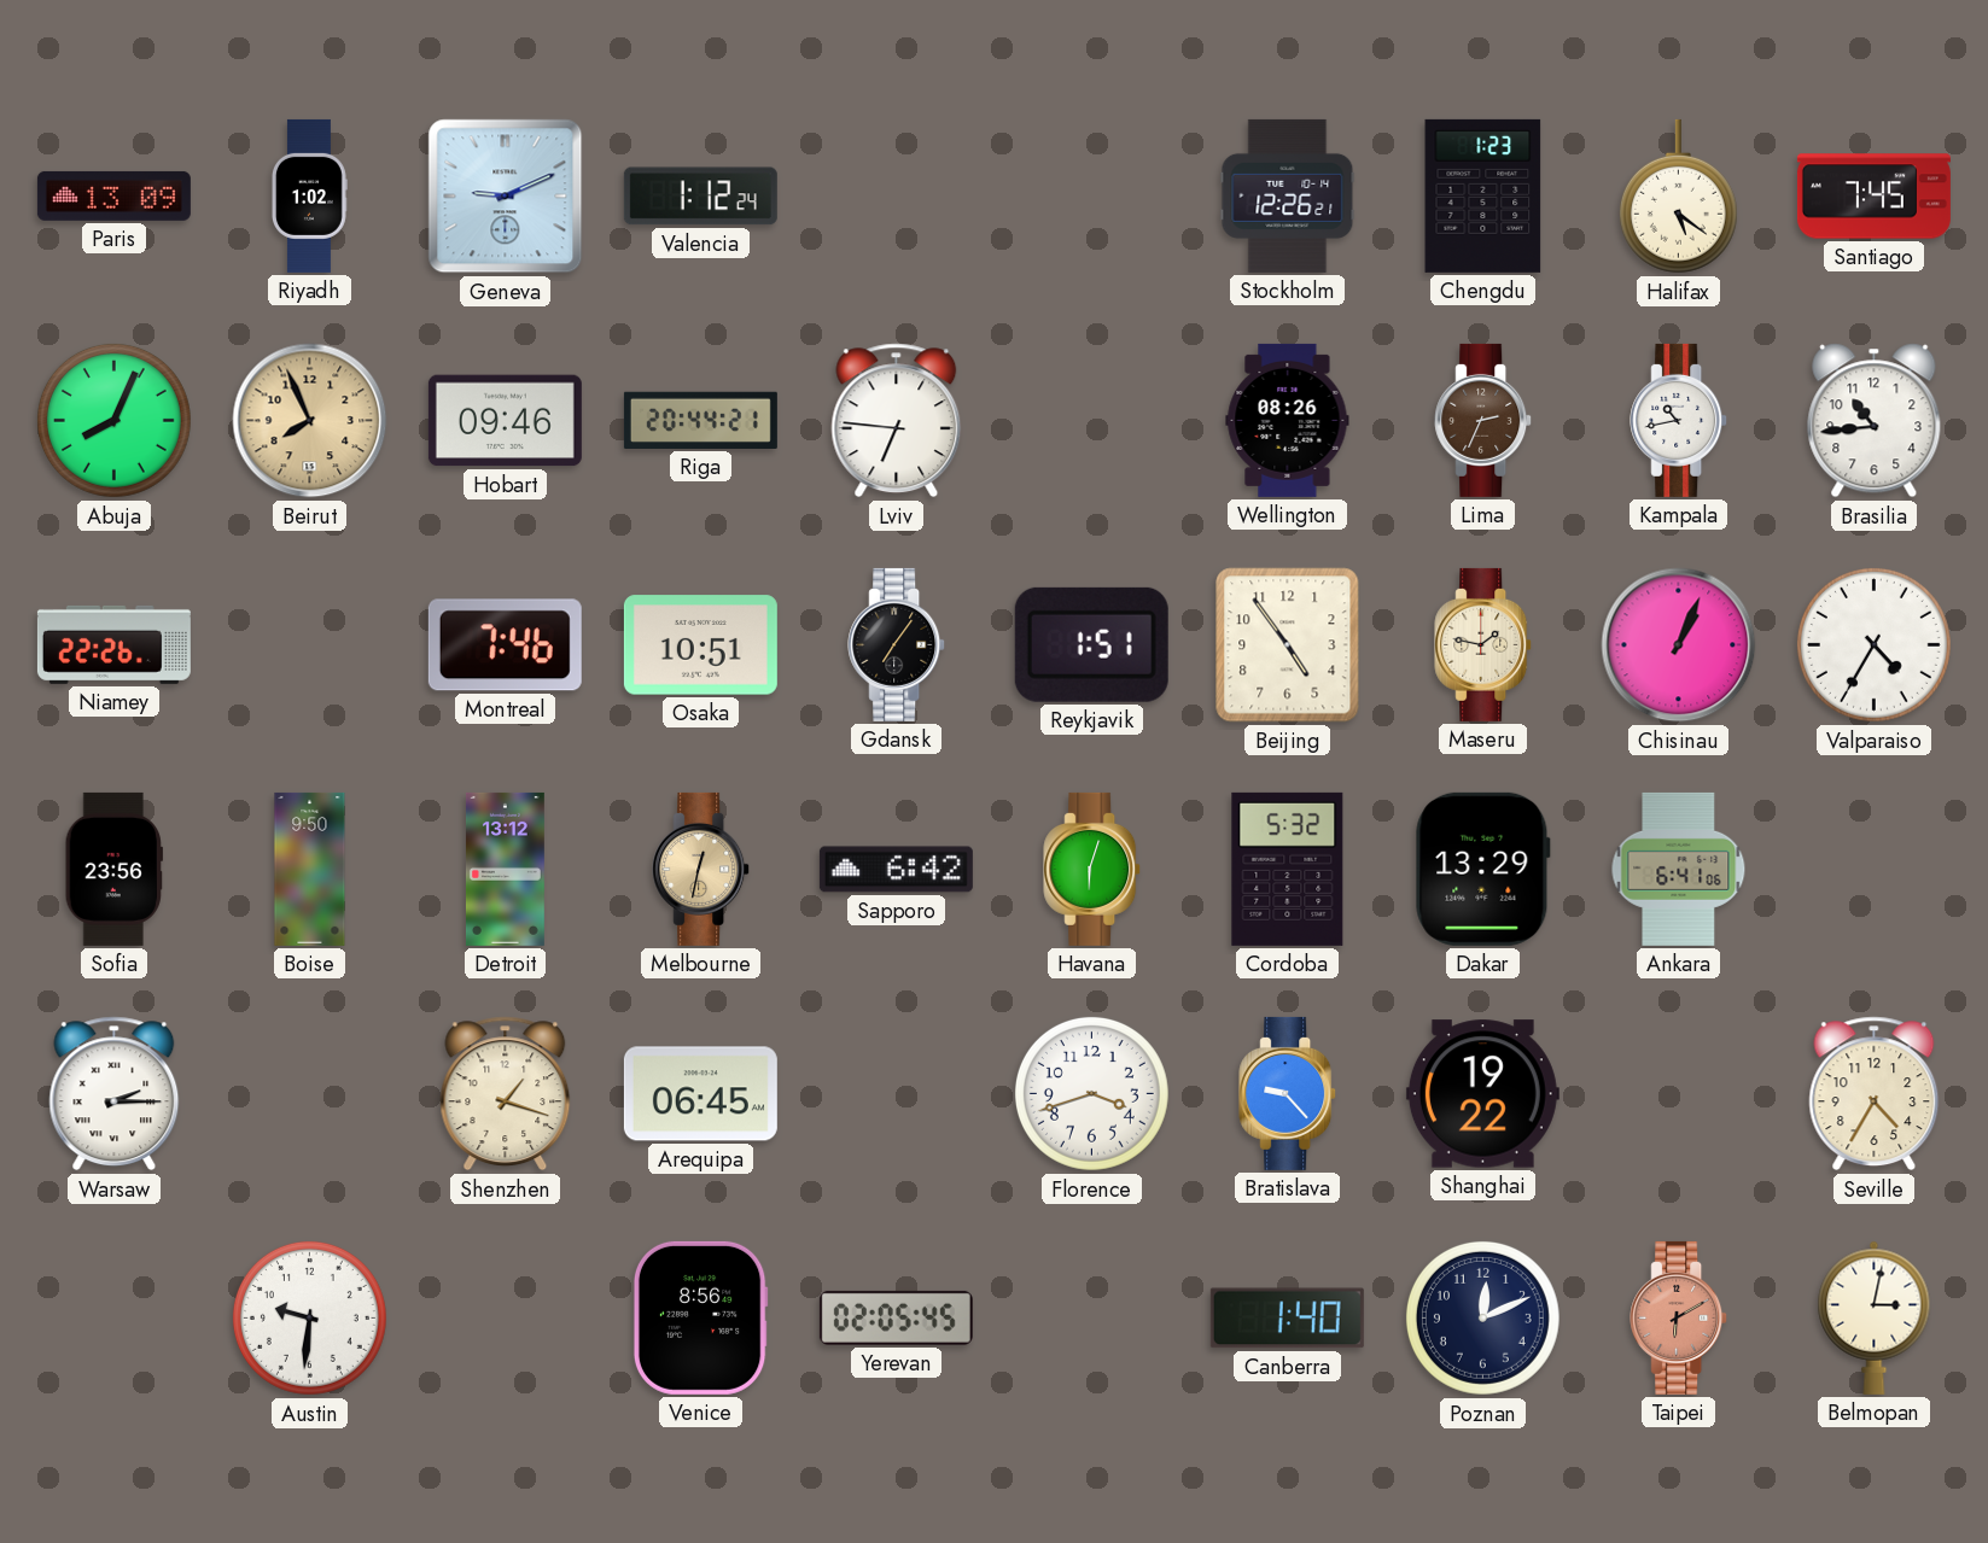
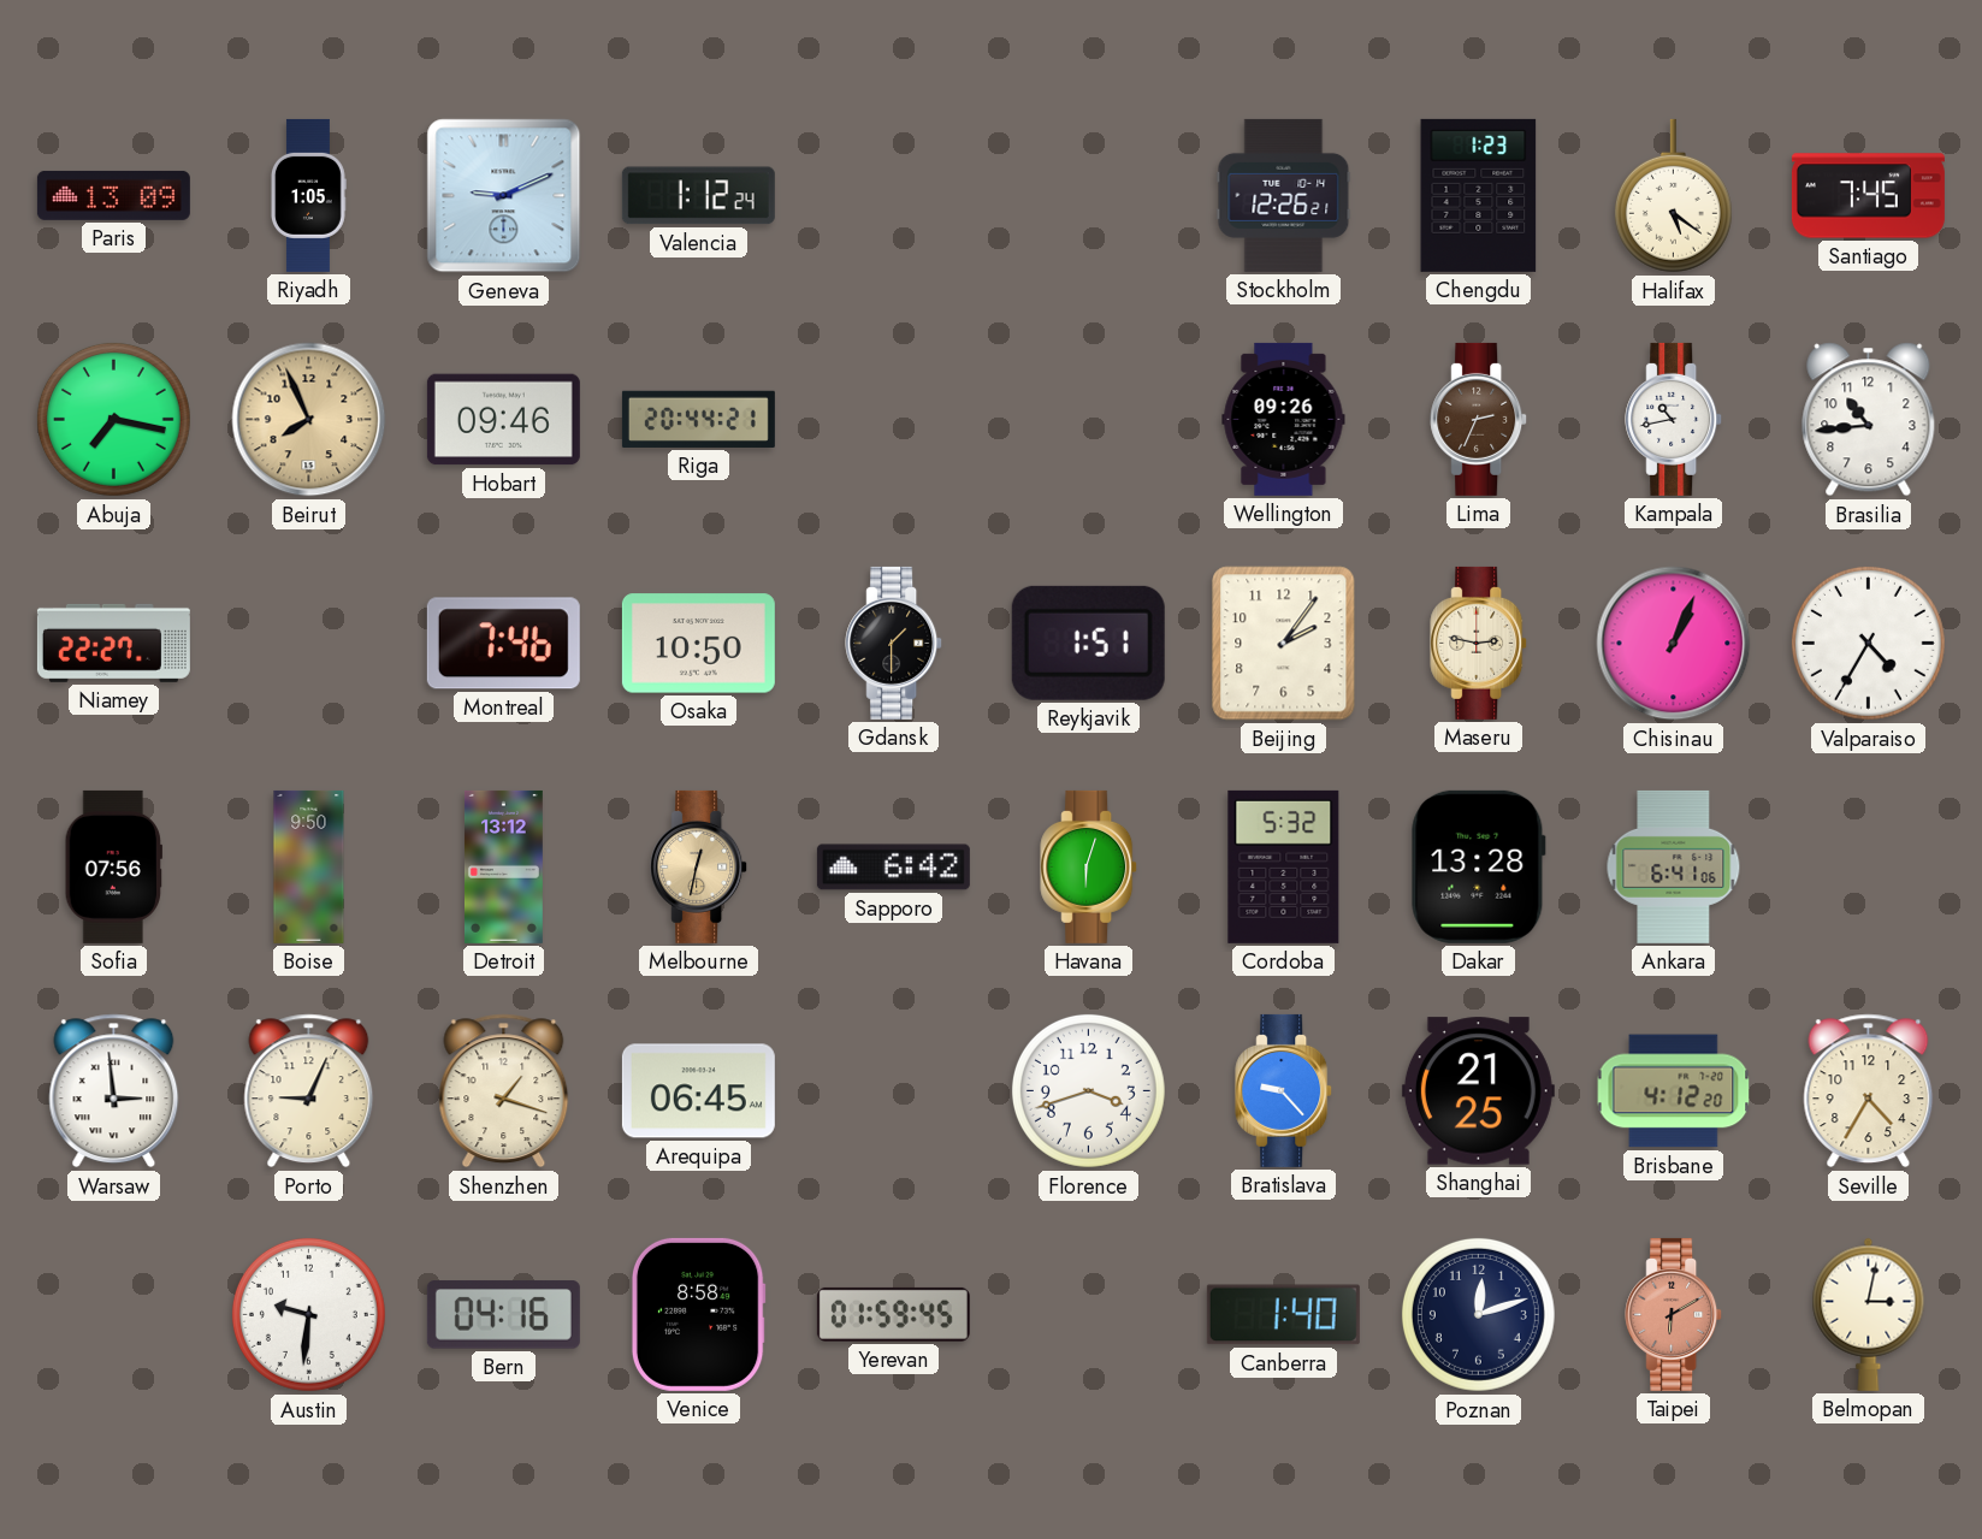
Riyadh: 1:02 -> 1:05 (308, 195)
Abuja: 8:04 -> 7:17 (113, 419)
Lviv: 6:46 -> none (897, 421)
Wellington: 08:26 -> 09:26 (1284, 419)
Niamey: 22:26 -> 22:27 (113, 643)
Osaka: 10:51 -> 10:50 (698, 644)
Gdansk: 7:06 -> 1:30 (894, 643)
Beijing: 4:54 -> 2:06 (1284, 644)
Maseru: 1:47 -> 2:47 (1479, 643)
Sofia: 23:56 -> 07:56 (113, 866)
Dakar: 13:29 -> 13:28 (1478, 866)
Warsaw: 2:15 -> 2:59 (114, 1091)
Porto: none -> 9:04 (309, 1091)
Shanghai: 19:22 -> 21:25 (1478, 1091)
Brisbane: none -> 4:12 (1674, 1091)
Bern: none -> 04:16 (503, 1315)
Venice: 8:56 -> 8:58 (698, 1314)
Yerevan: 02:05 -> 01:59 (893, 1314)
Poznan: 12:11 -> 12:12 (1478, 1314)
